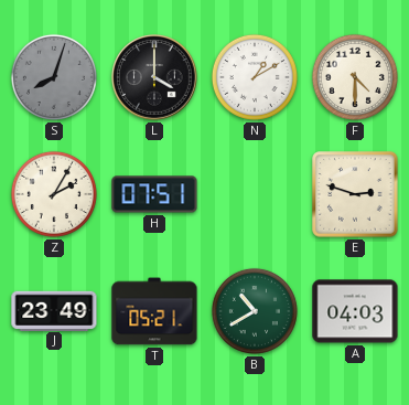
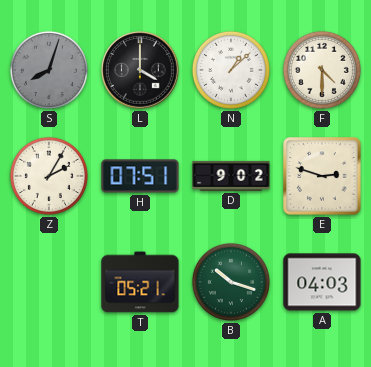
N: 1:10 -> 1:08 (231, 70)
D: none -> 9:02 (231, 176)
J: 23:49 -> none (54, 310)
B: 10:40 -> 10:18 (231, 282)
